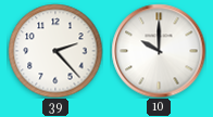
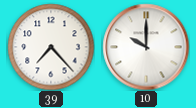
39: 2:23 -> 7:23 (51, 47)
